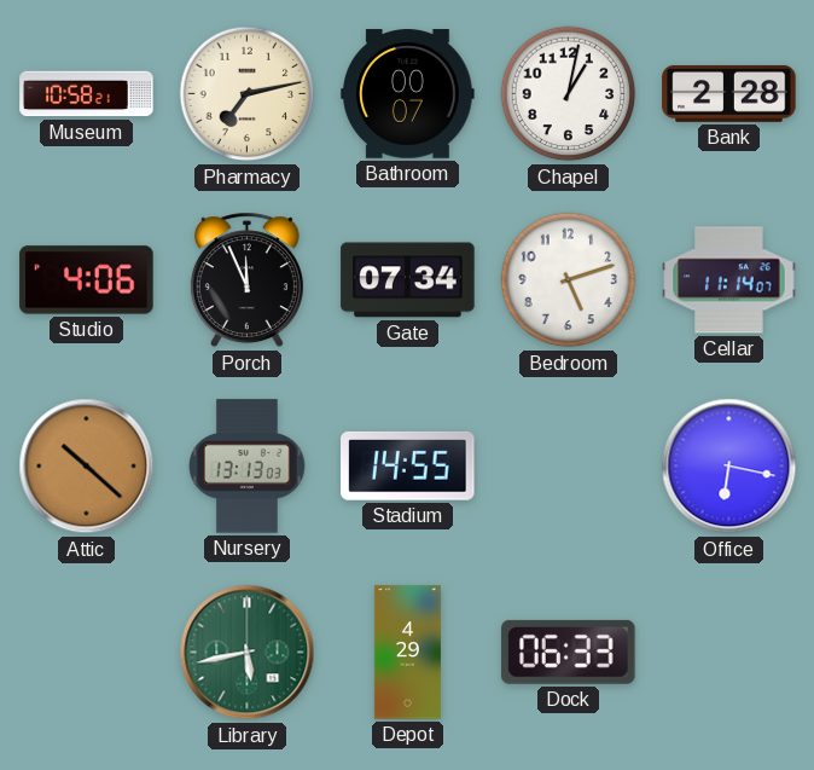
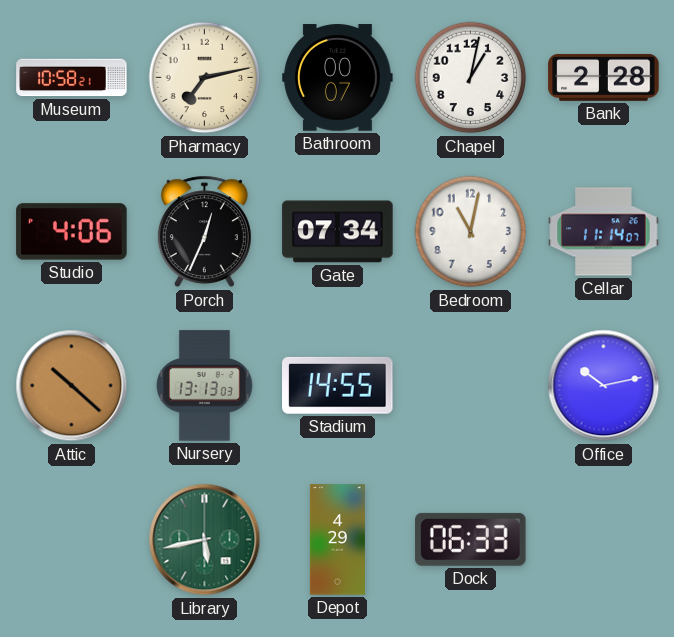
Porch: 11:56 -> 12:34 (204, 232)
Bedroom: 5:12 -> 11:02 (471, 232)
Office: 6:17 -> 10:13 (604, 386)
